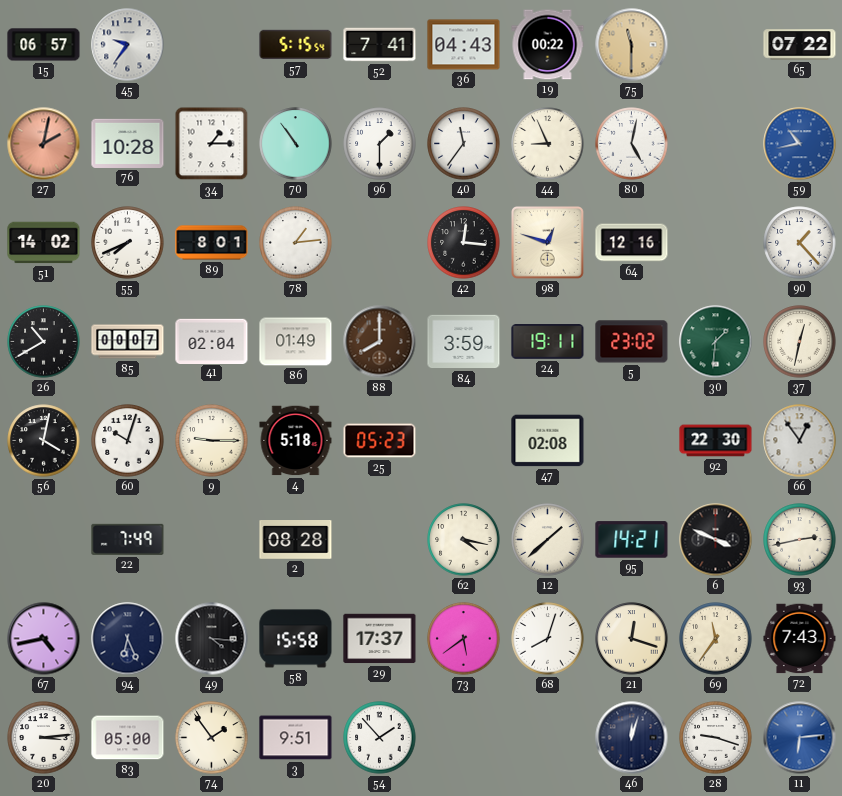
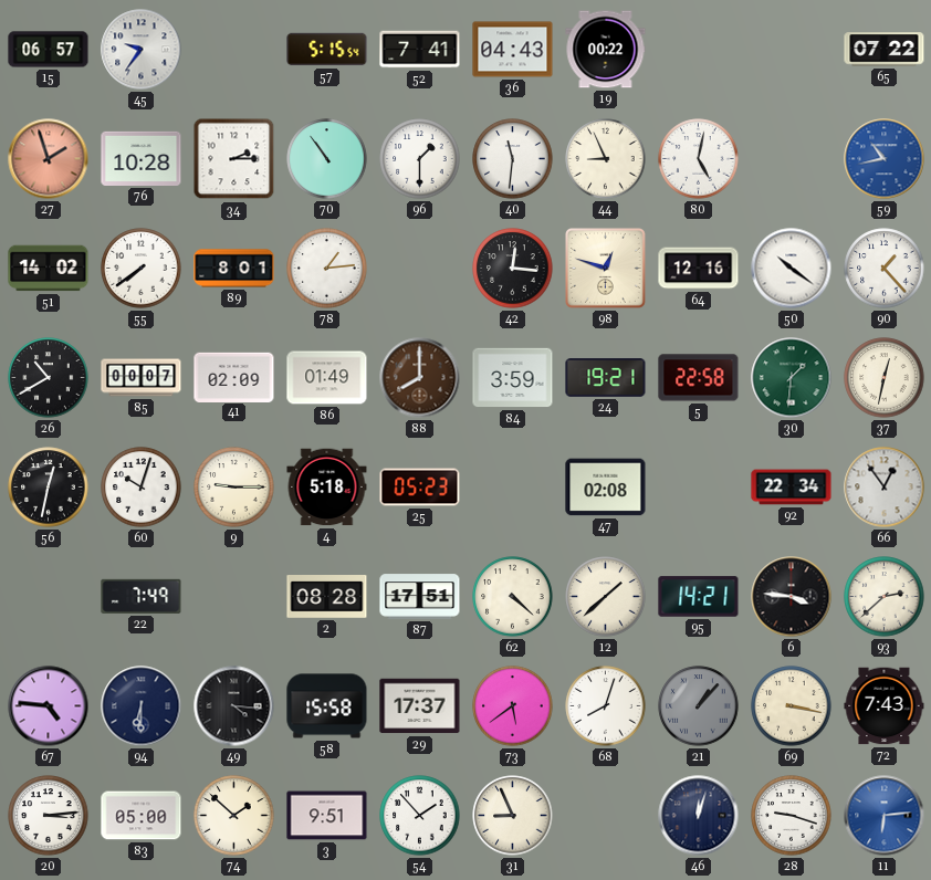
75: 11:30 -> none (632, 45)
27: 2:02 -> 1:57 (49, 159)
34: 1:15 -> 2:15 (234, 159)
40: 11:36 -> 11:31 (513, 159)
55: 7:41 -> 7:39 (142, 269)
50: none -> 10:21 (792, 269)
41: 02:04 -> 02:09 (234, 377)
24: 19:11 -> 19:21 (606, 378)
5: 23:02 -> 22:58 (699, 378)
56: 4:02 -> 12:32 (49, 488)
92: 22:30 -> 22:34 (792, 488)
87: none -> 17:51 (420, 597)
62: 4:17 -> 4:22 (513, 597)
6: 3:49 -> 3:46 (792, 597)
93: 2:43 -> 2:38 (885, 597)
67: 4:43 -> 4:46 (49, 706)
94: 6:26 -> 6:30 (142, 706)
21: 12:18 -> 1:07 (699, 706)
21 dial: cream -> grey (699, 706)
69: 11:36 -> 3:17 (792, 706)
74: 1:54 -> 1:52 (234, 816)
31: none -> 8:56 (513, 816)
